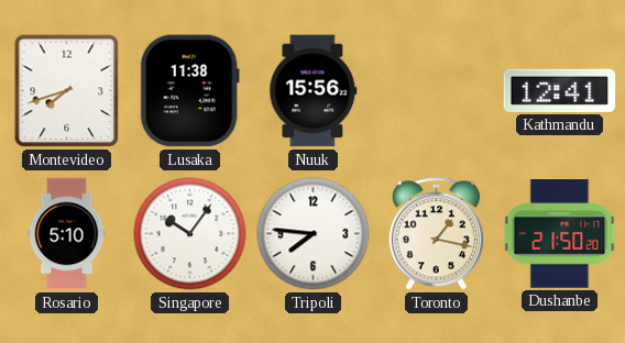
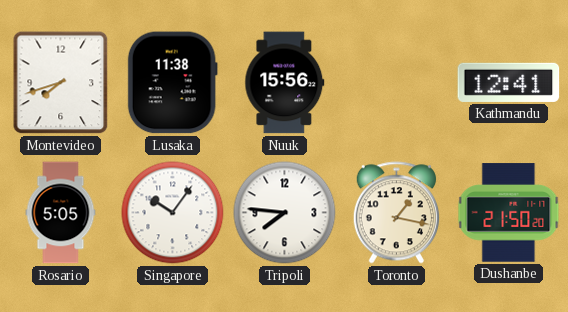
Rosario: 5:10 -> 5:05 (61, 213)
